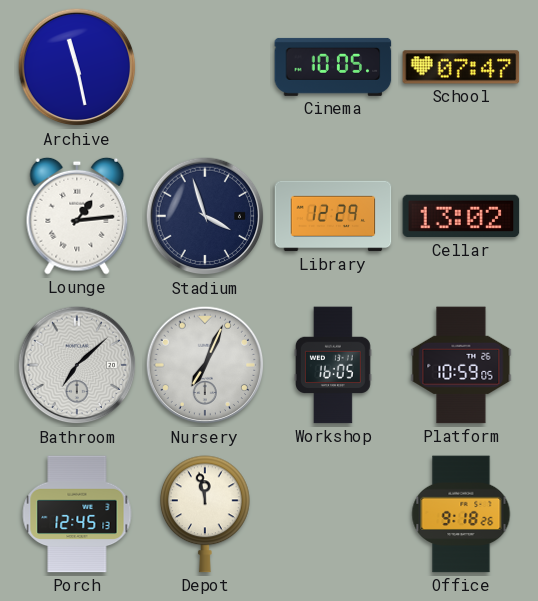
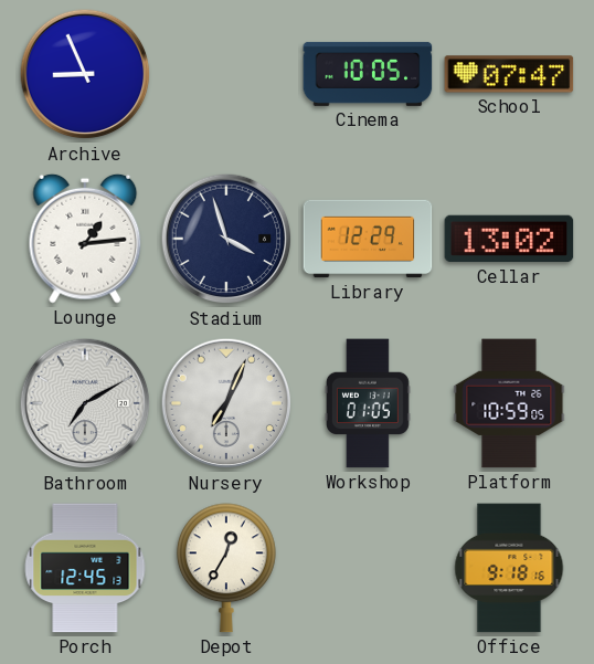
Archive: 11:28 -> 8:56 (85, 74)
Bathroom: 7:08 -> 7:10 (85, 403)
Workshop: 16:05 -> 01:05 (368, 403)
Depot: 11:58 -> 12:35 (226, 568)
Office: 9:18:26 -> 9:18:16 (509, 568)
